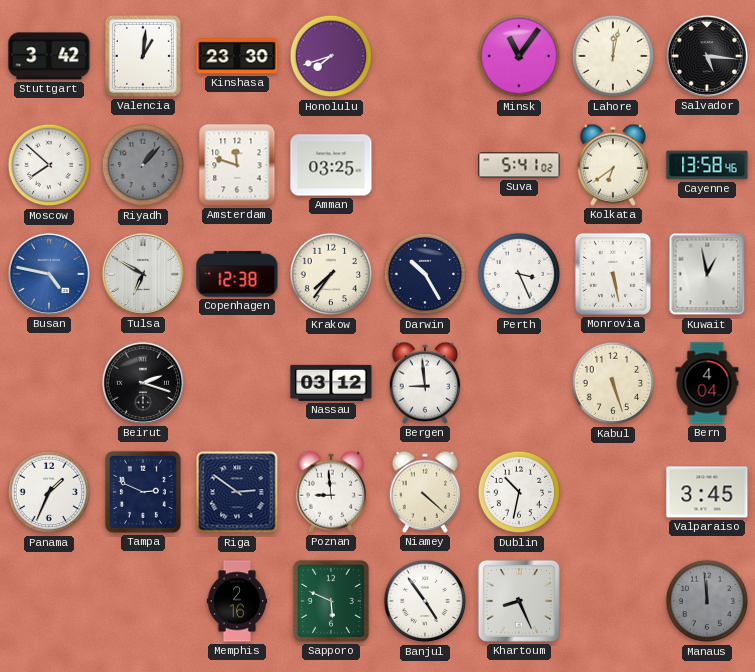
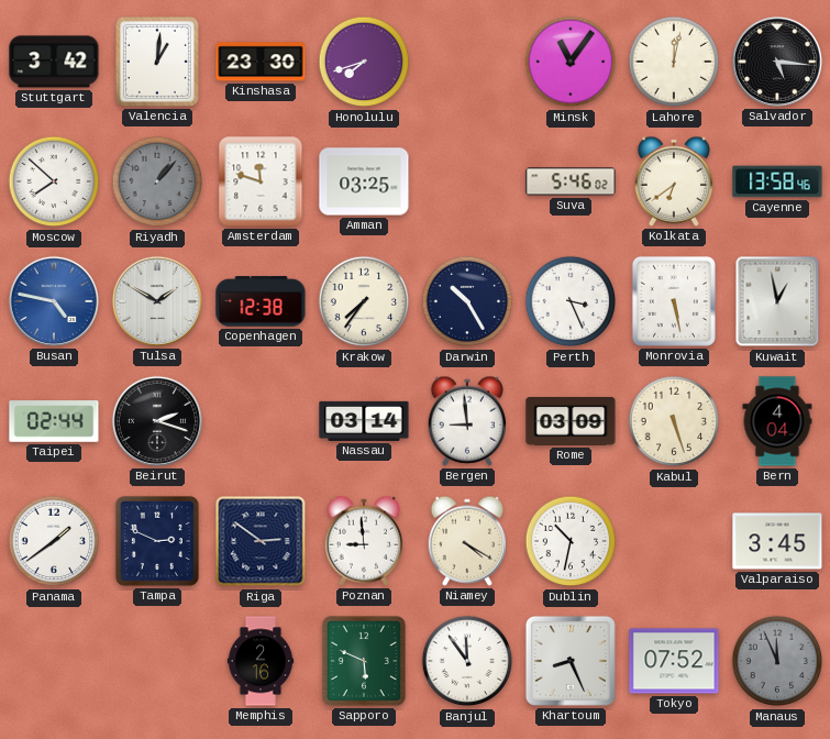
Suva: 5:41 -> 5:46 (571, 181)
Tulsa: 6:50 -> 1:50 (157, 301)
Taipei: none -> 02:44 (54, 421)
Nassau: 03:12 -> 03:14 (364, 421)
Rome: none -> 03:09 (571, 421)
Panama: 1:34 -> 1:39 (54, 541)
Niamey: 4:22 -> 4:20 (466, 541)
Banjul: 4:54 -> 11:54 (467, 661)
Tokyo: none -> 07:52 (674, 661)
Manaus: 11:59 -> 11:56 (777, 661)
